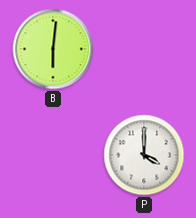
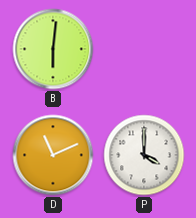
D: none -> 11:11 (53, 155)
